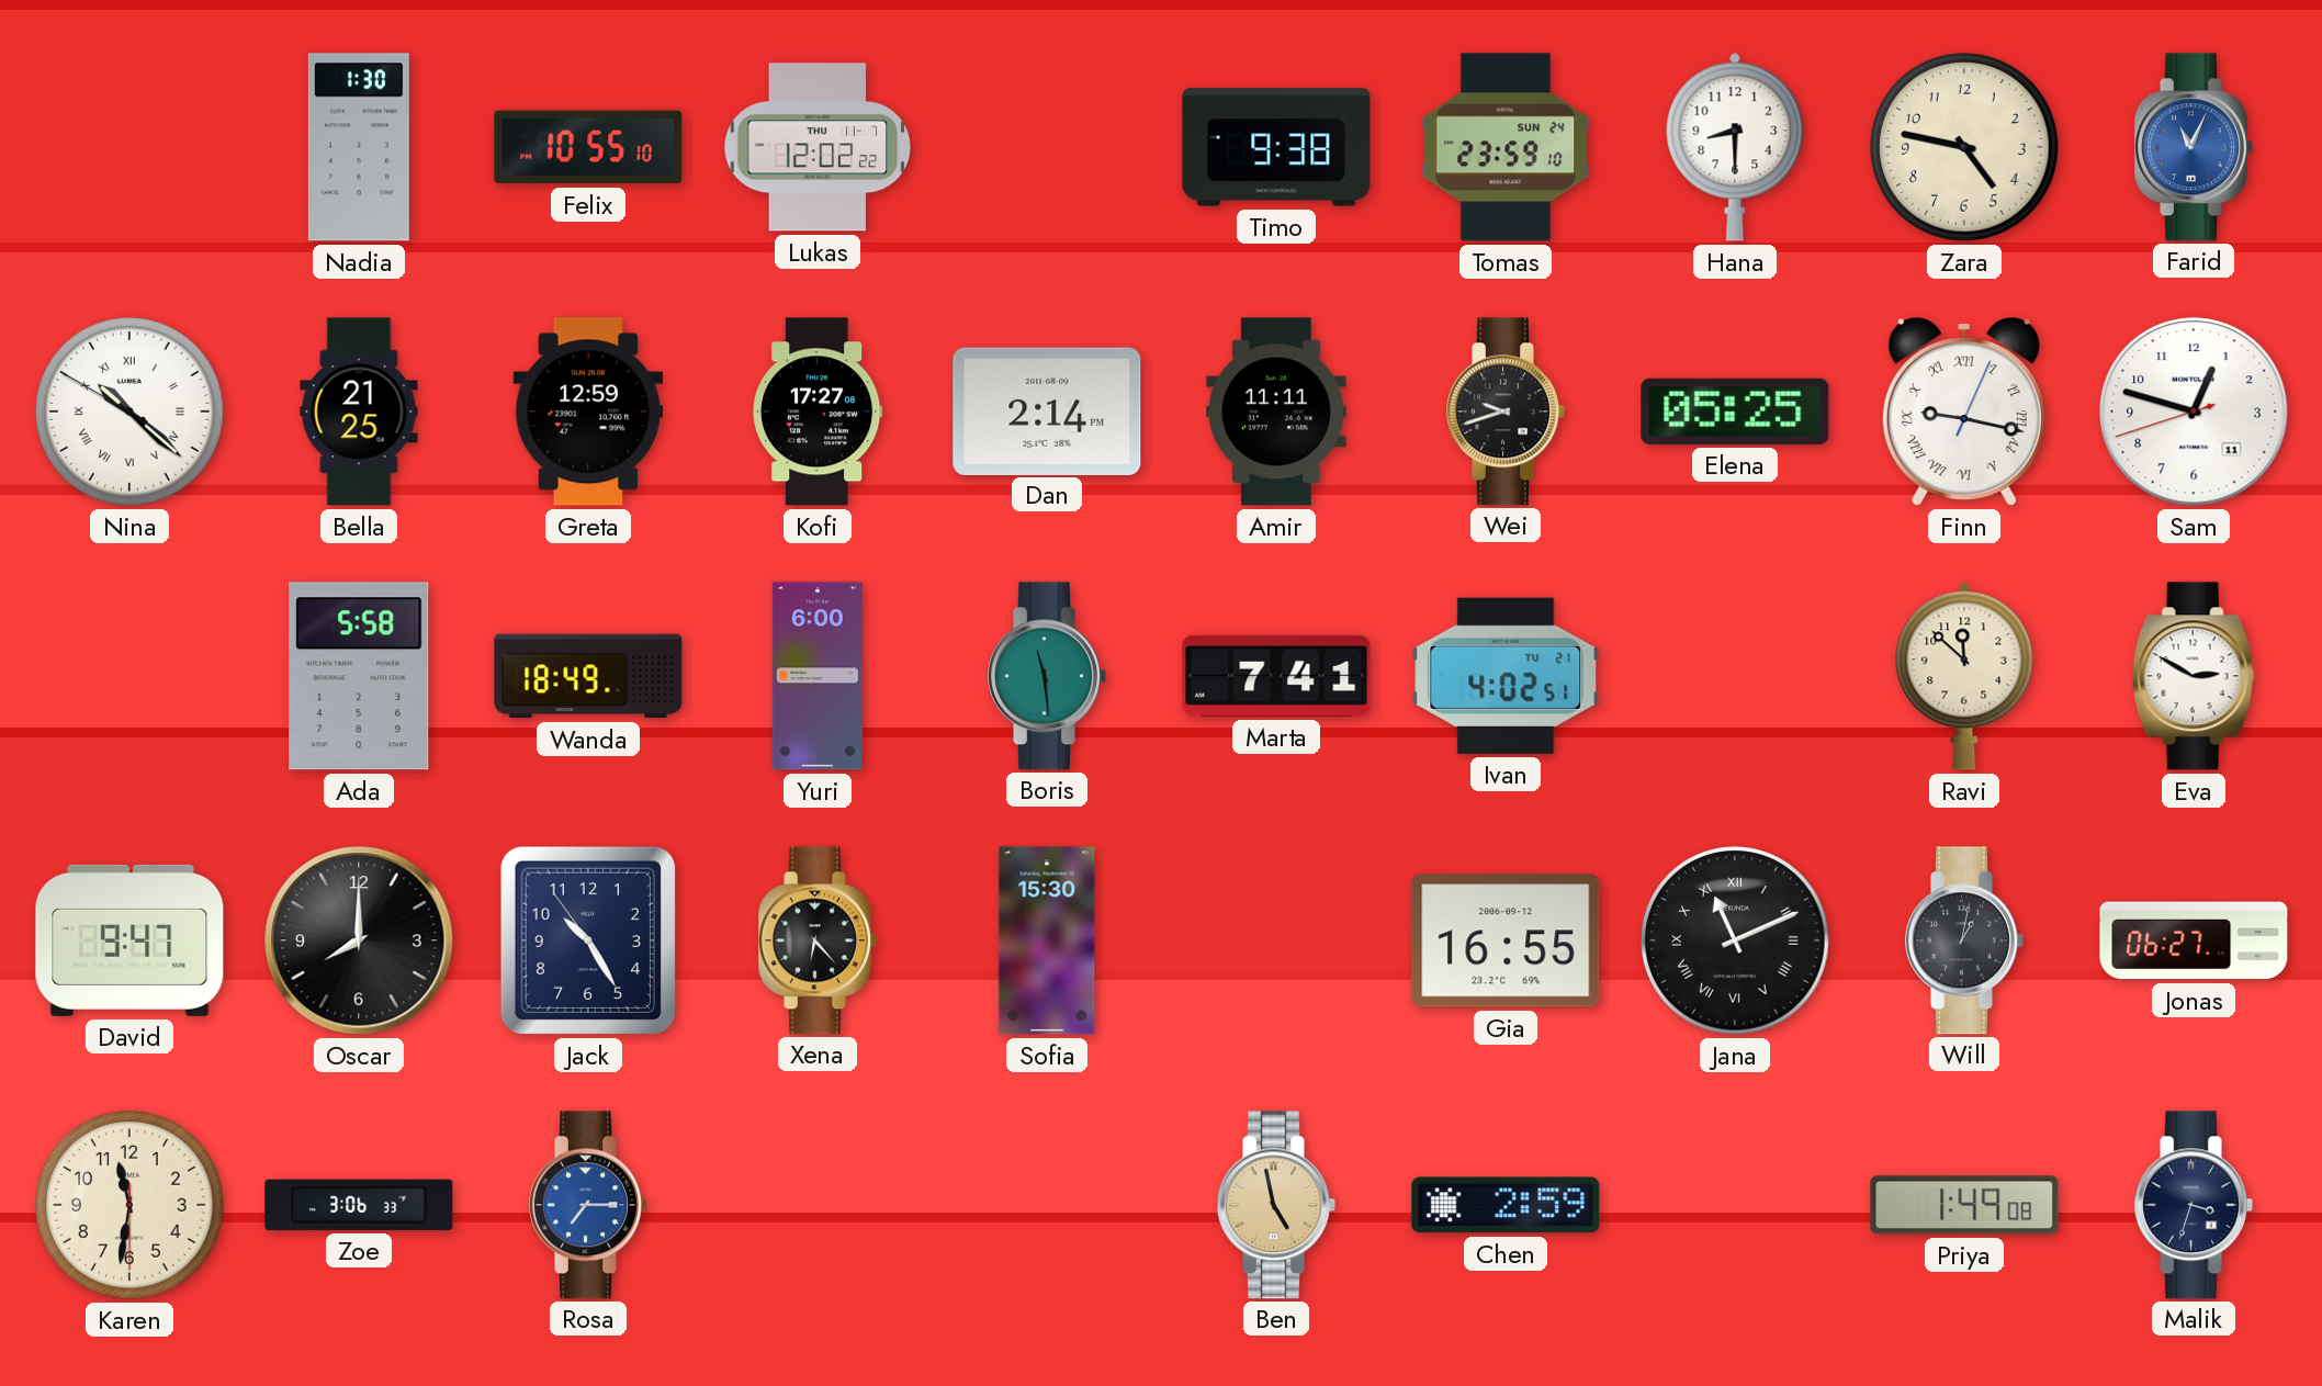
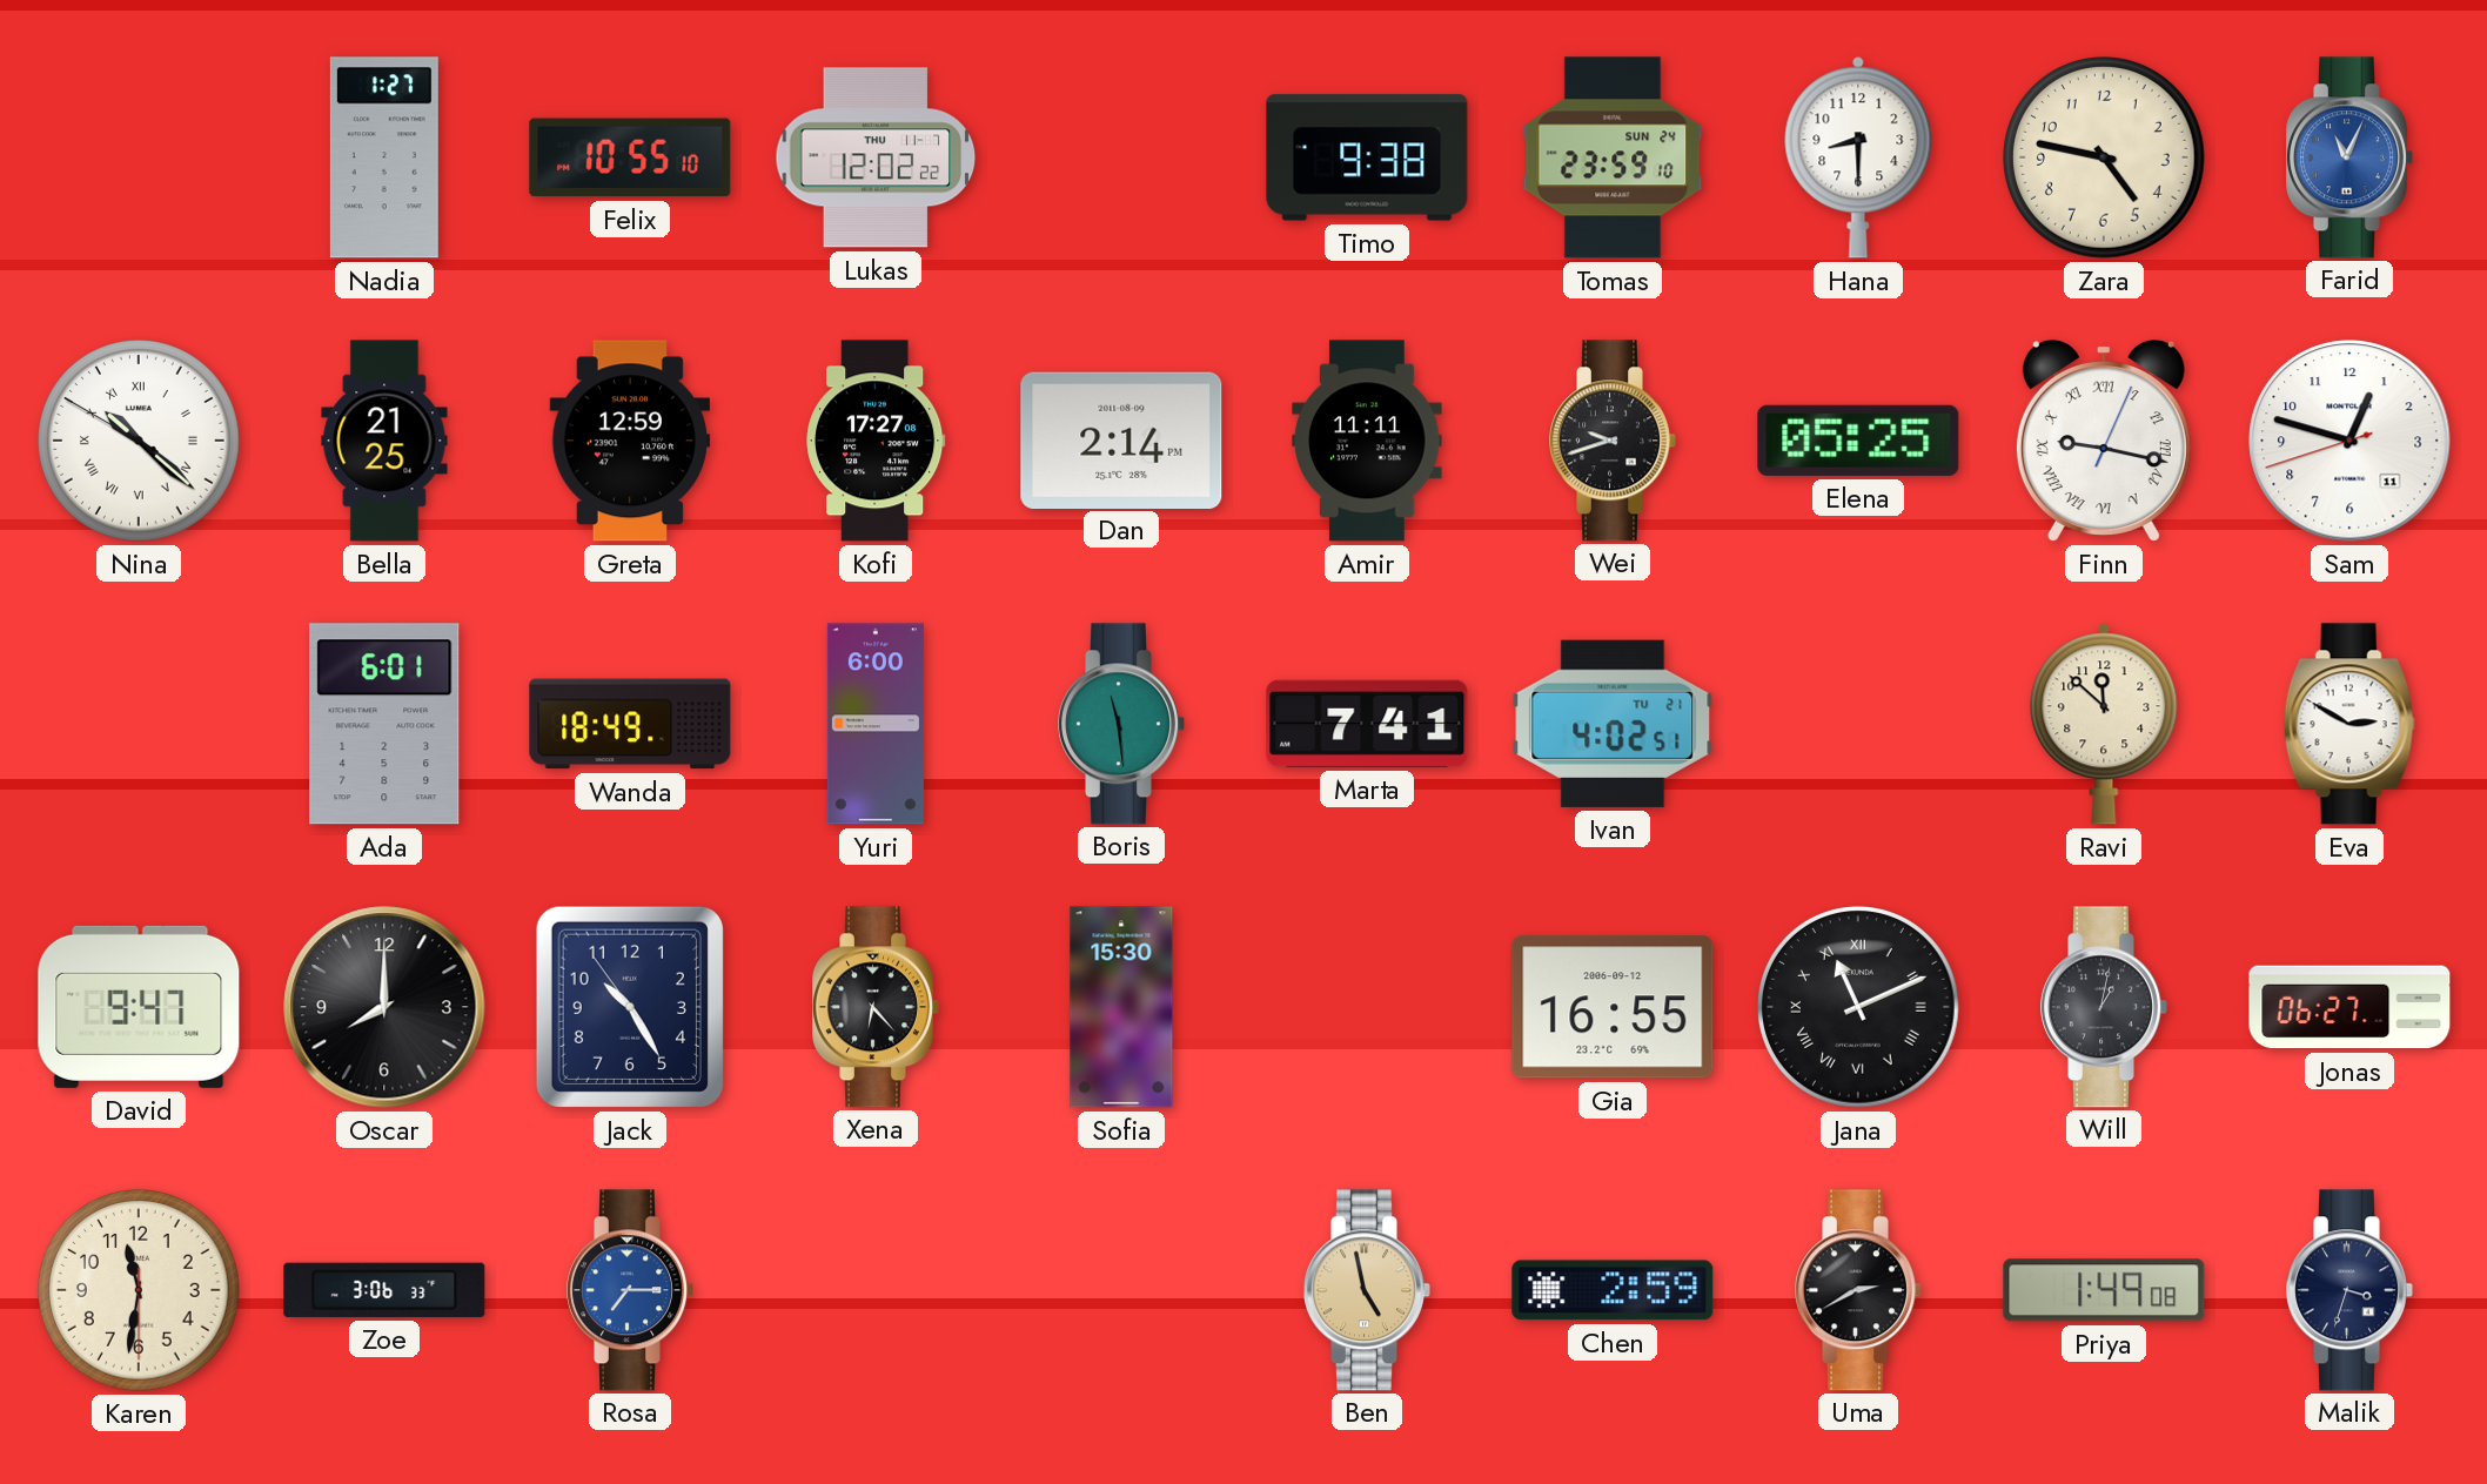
Nadia: 1:30 -> 1:27 (384, 157)
Ada: 5:58 -> 6:01 (384, 724)
Uma: none -> 2:40 (1858, 1290)
